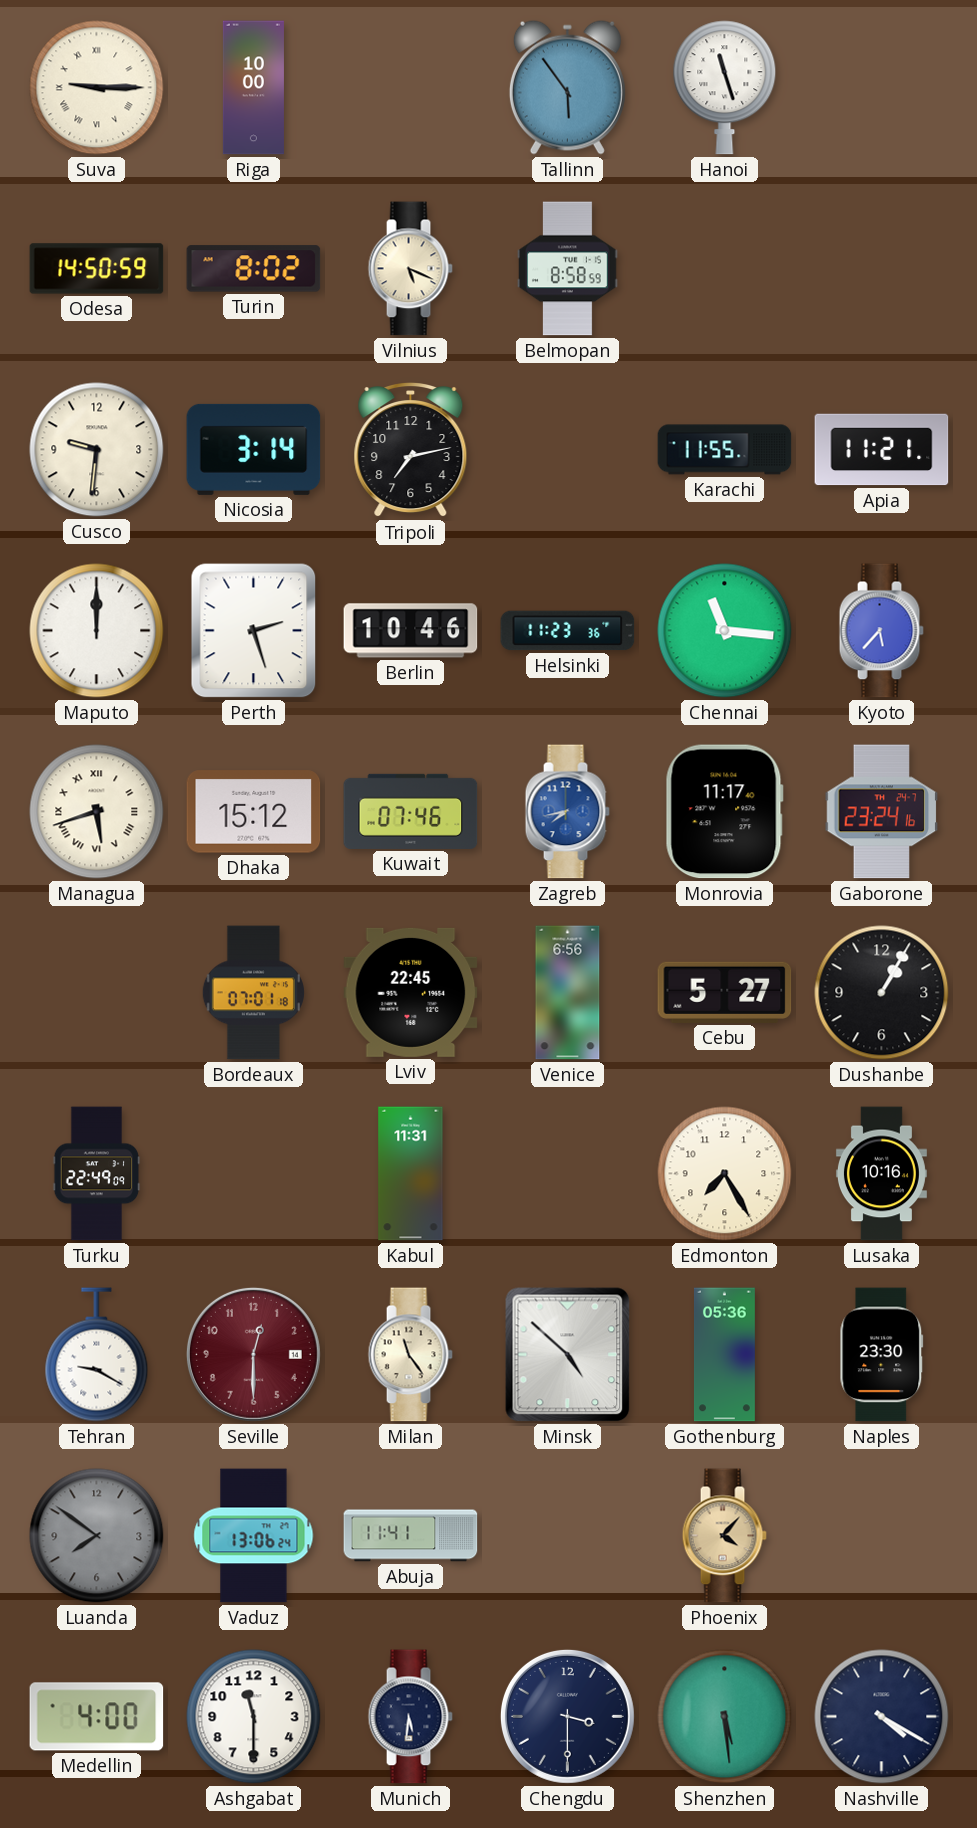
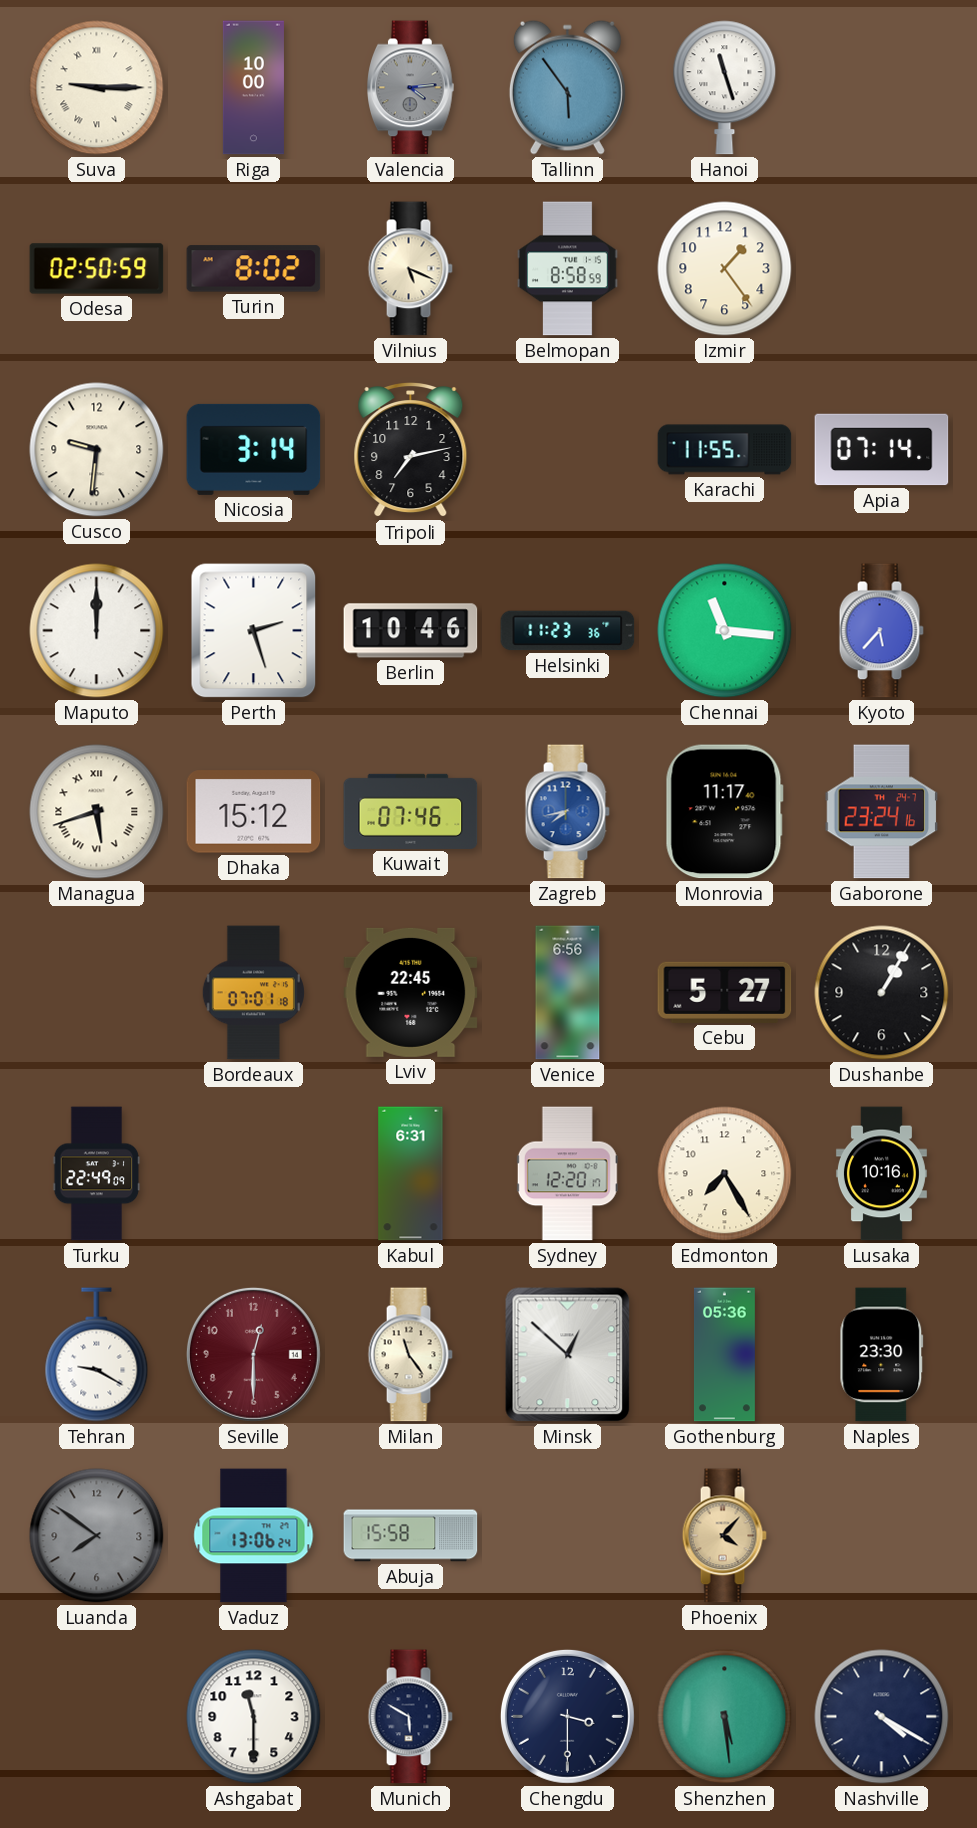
Valencia: none -> 4:14 (411, 88)
Odesa: 14:50 -> 02:50 (97, 269)
Izmir: none -> 1:24 (725, 269)
Apia: 11:21 -> 07:14 (882, 450)
Kabul: 11:31 -> 6:31 (411, 1174)
Sydney: none -> 12:20 (567, 1174)
Minsk: 4:52 -> 12:52 (568, 1355)
Abuja: 11:41 -> 15:58 (411, 1536)
Medellin: 4:00 -> none (97, 1717)
Munich: 5:31 -> 5:50 (410, 1717)
